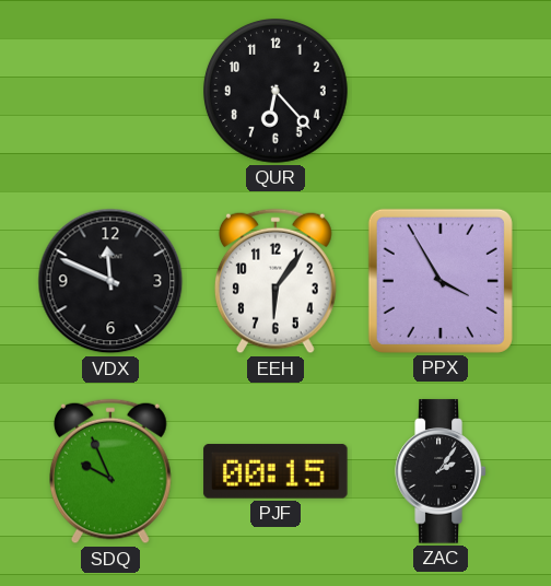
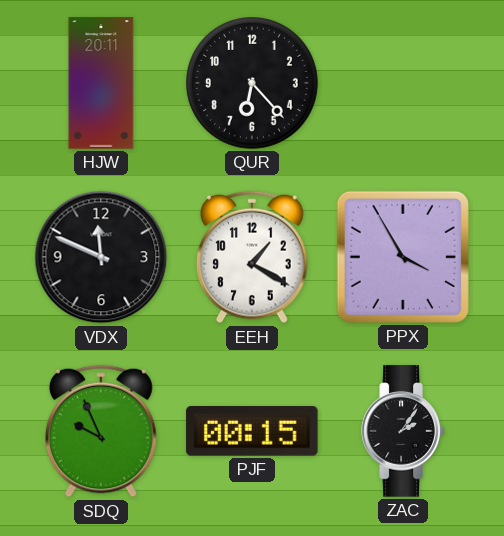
HJW: none -> 20:11 (101, 83)
EEH: 6:06 -> 1:20 (253, 257)
